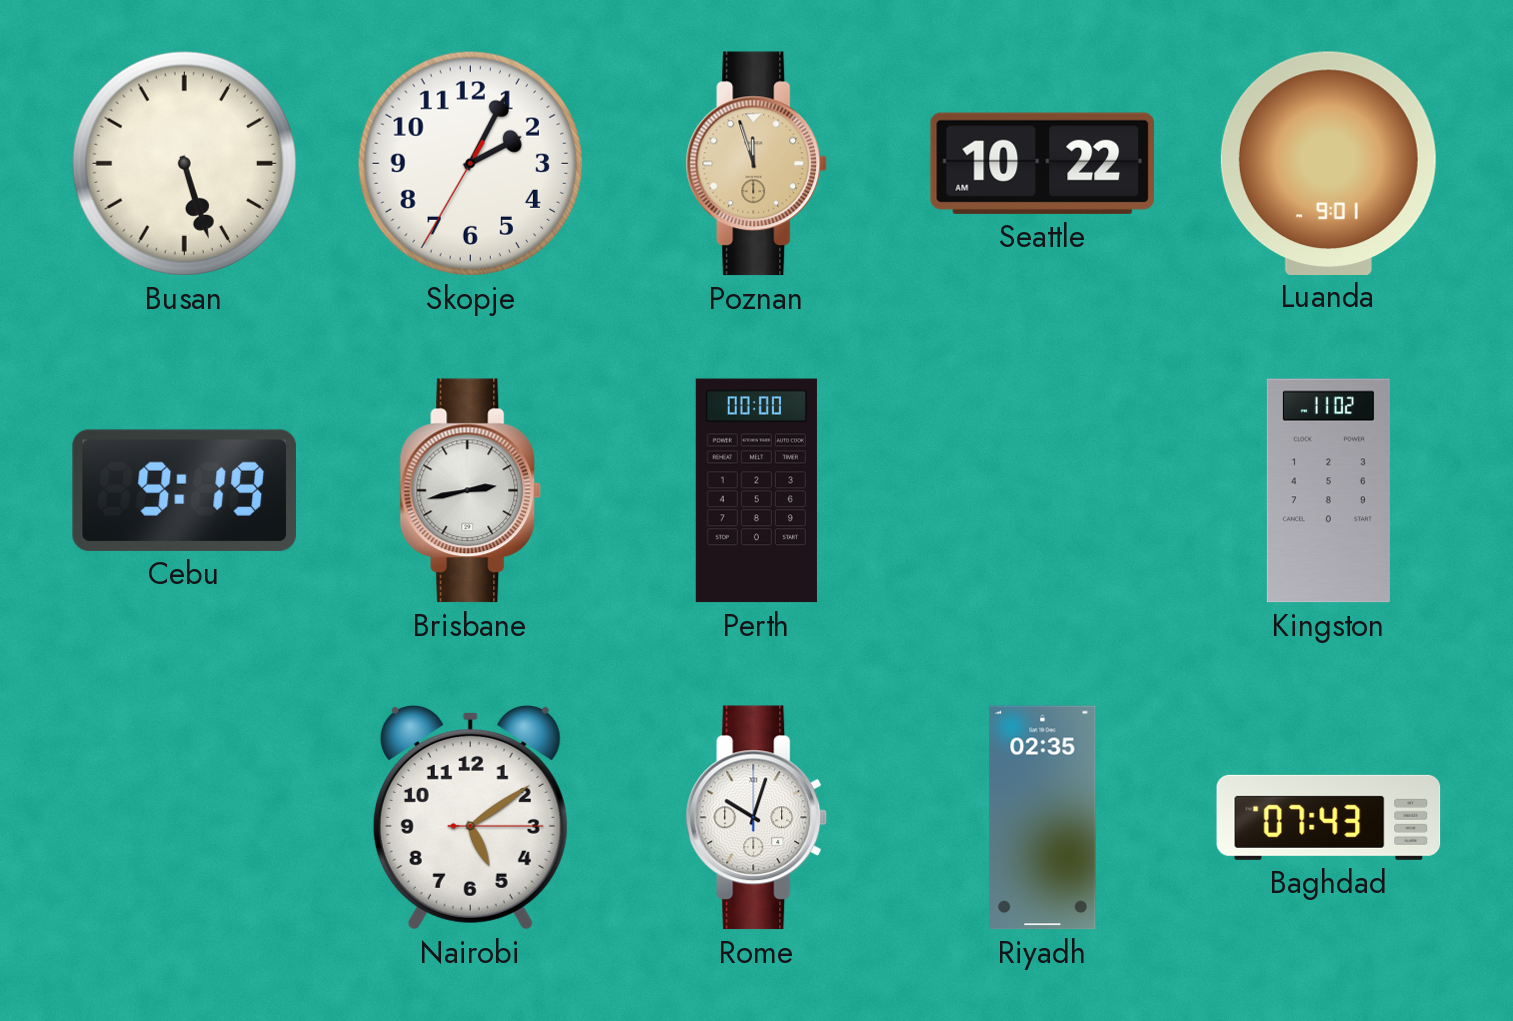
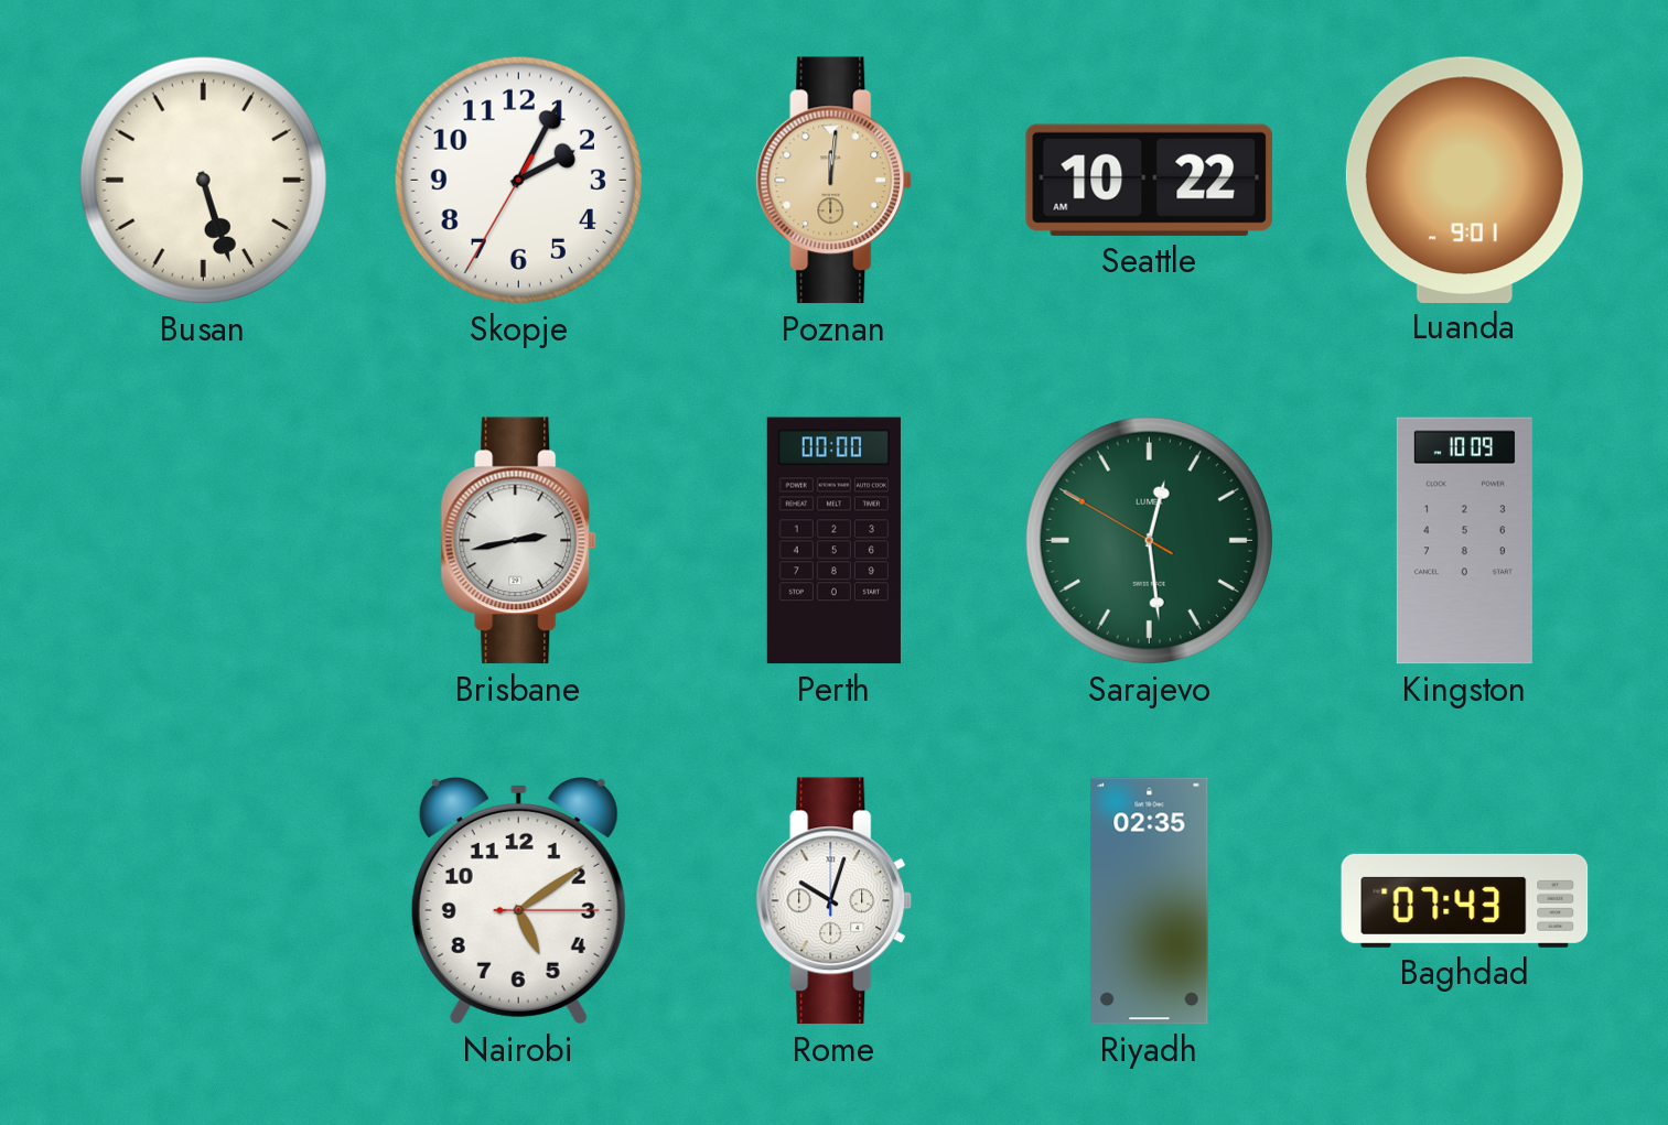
Poznan: 11:57 -> 12:01 (835, 181)
Cebu: 9:19 -> none (184, 490)
Sarajevo: none -> 12:28 (1149, 540)
Kingston: 11:02 -> 10:09 (1464, 541)
